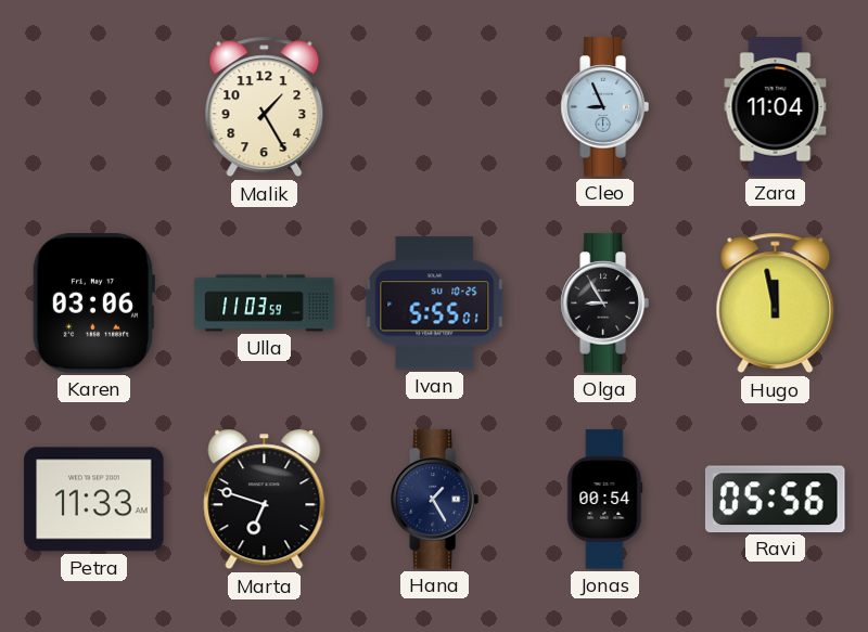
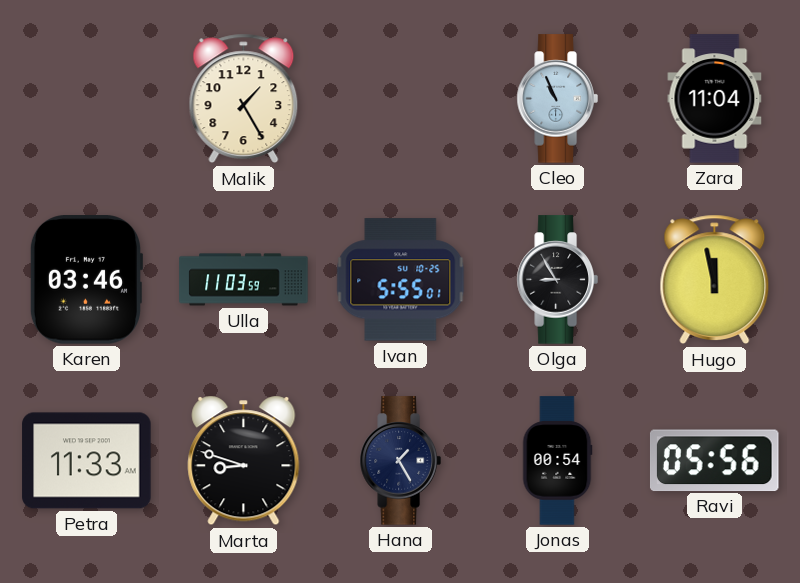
Cleo: 8:56 -> 10:56 (557, 99)
Karen: 03:06 -> 03:46 (85, 280)
Marta: 6:48 -> 8:48 (244, 461)
